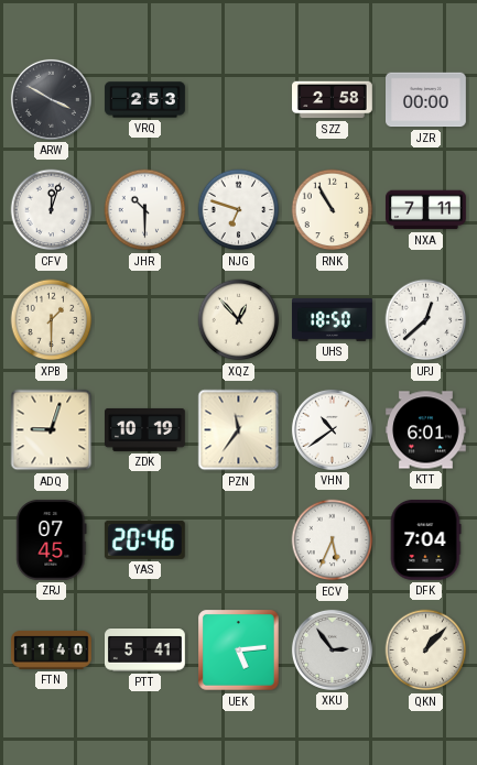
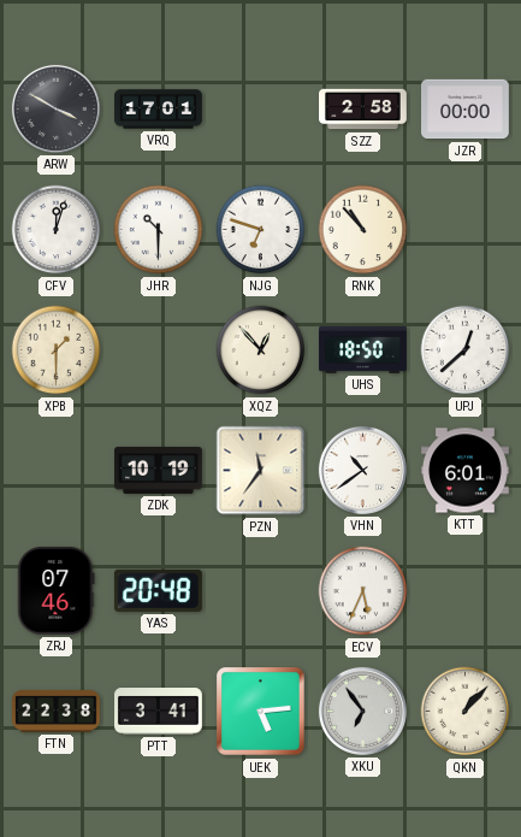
VRQ: 2:53 -> 17:01 (159, 110)
RNK: 10:55 -> 10:53 (363, 230)
NXA: 7:11 -> none (426, 210)
ADQ: 9:03 -> none (52, 430)
ZRJ: 07:45 -> 07:46 (57, 590)
YAS: 20:46 -> 20:48 (158, 590)
DFK: 7:04 -> none (425, 540)
FTN: 11:40 -> 22:38 (57, 711)
PTT: 5:41 -> 3:41 (159, 712)
XKU: 2:54 -> 6:54 (362, 711)
